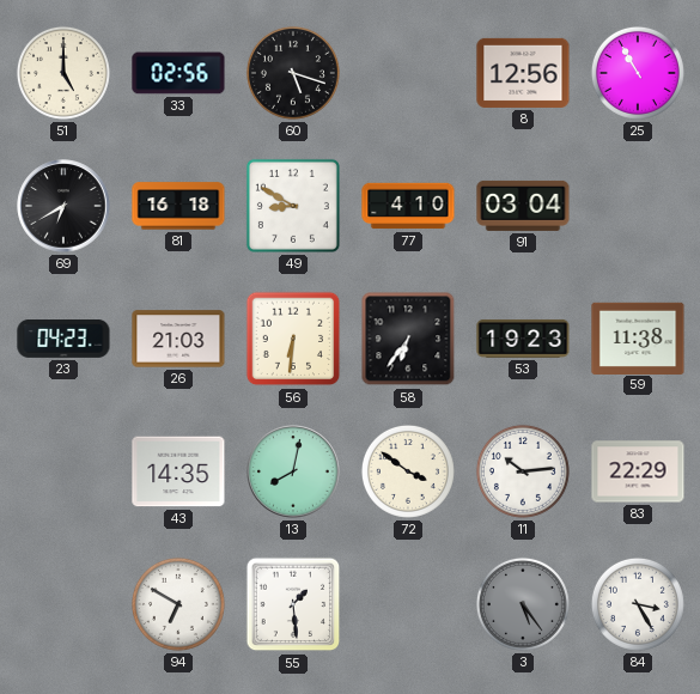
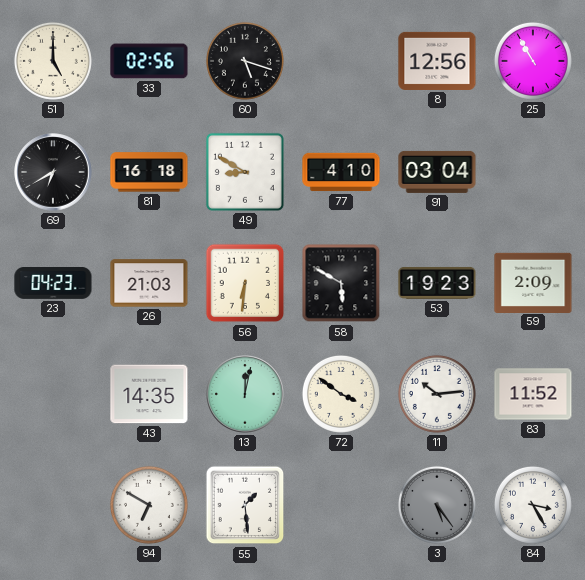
58: 6:36 -> 5:50 (341, 283)
59: 11:38 -> 2:09 (533, 282)
13: 8:02 -> 12:02 (245, 394)
83: 22:29 -> 11:52 (533, 394)
